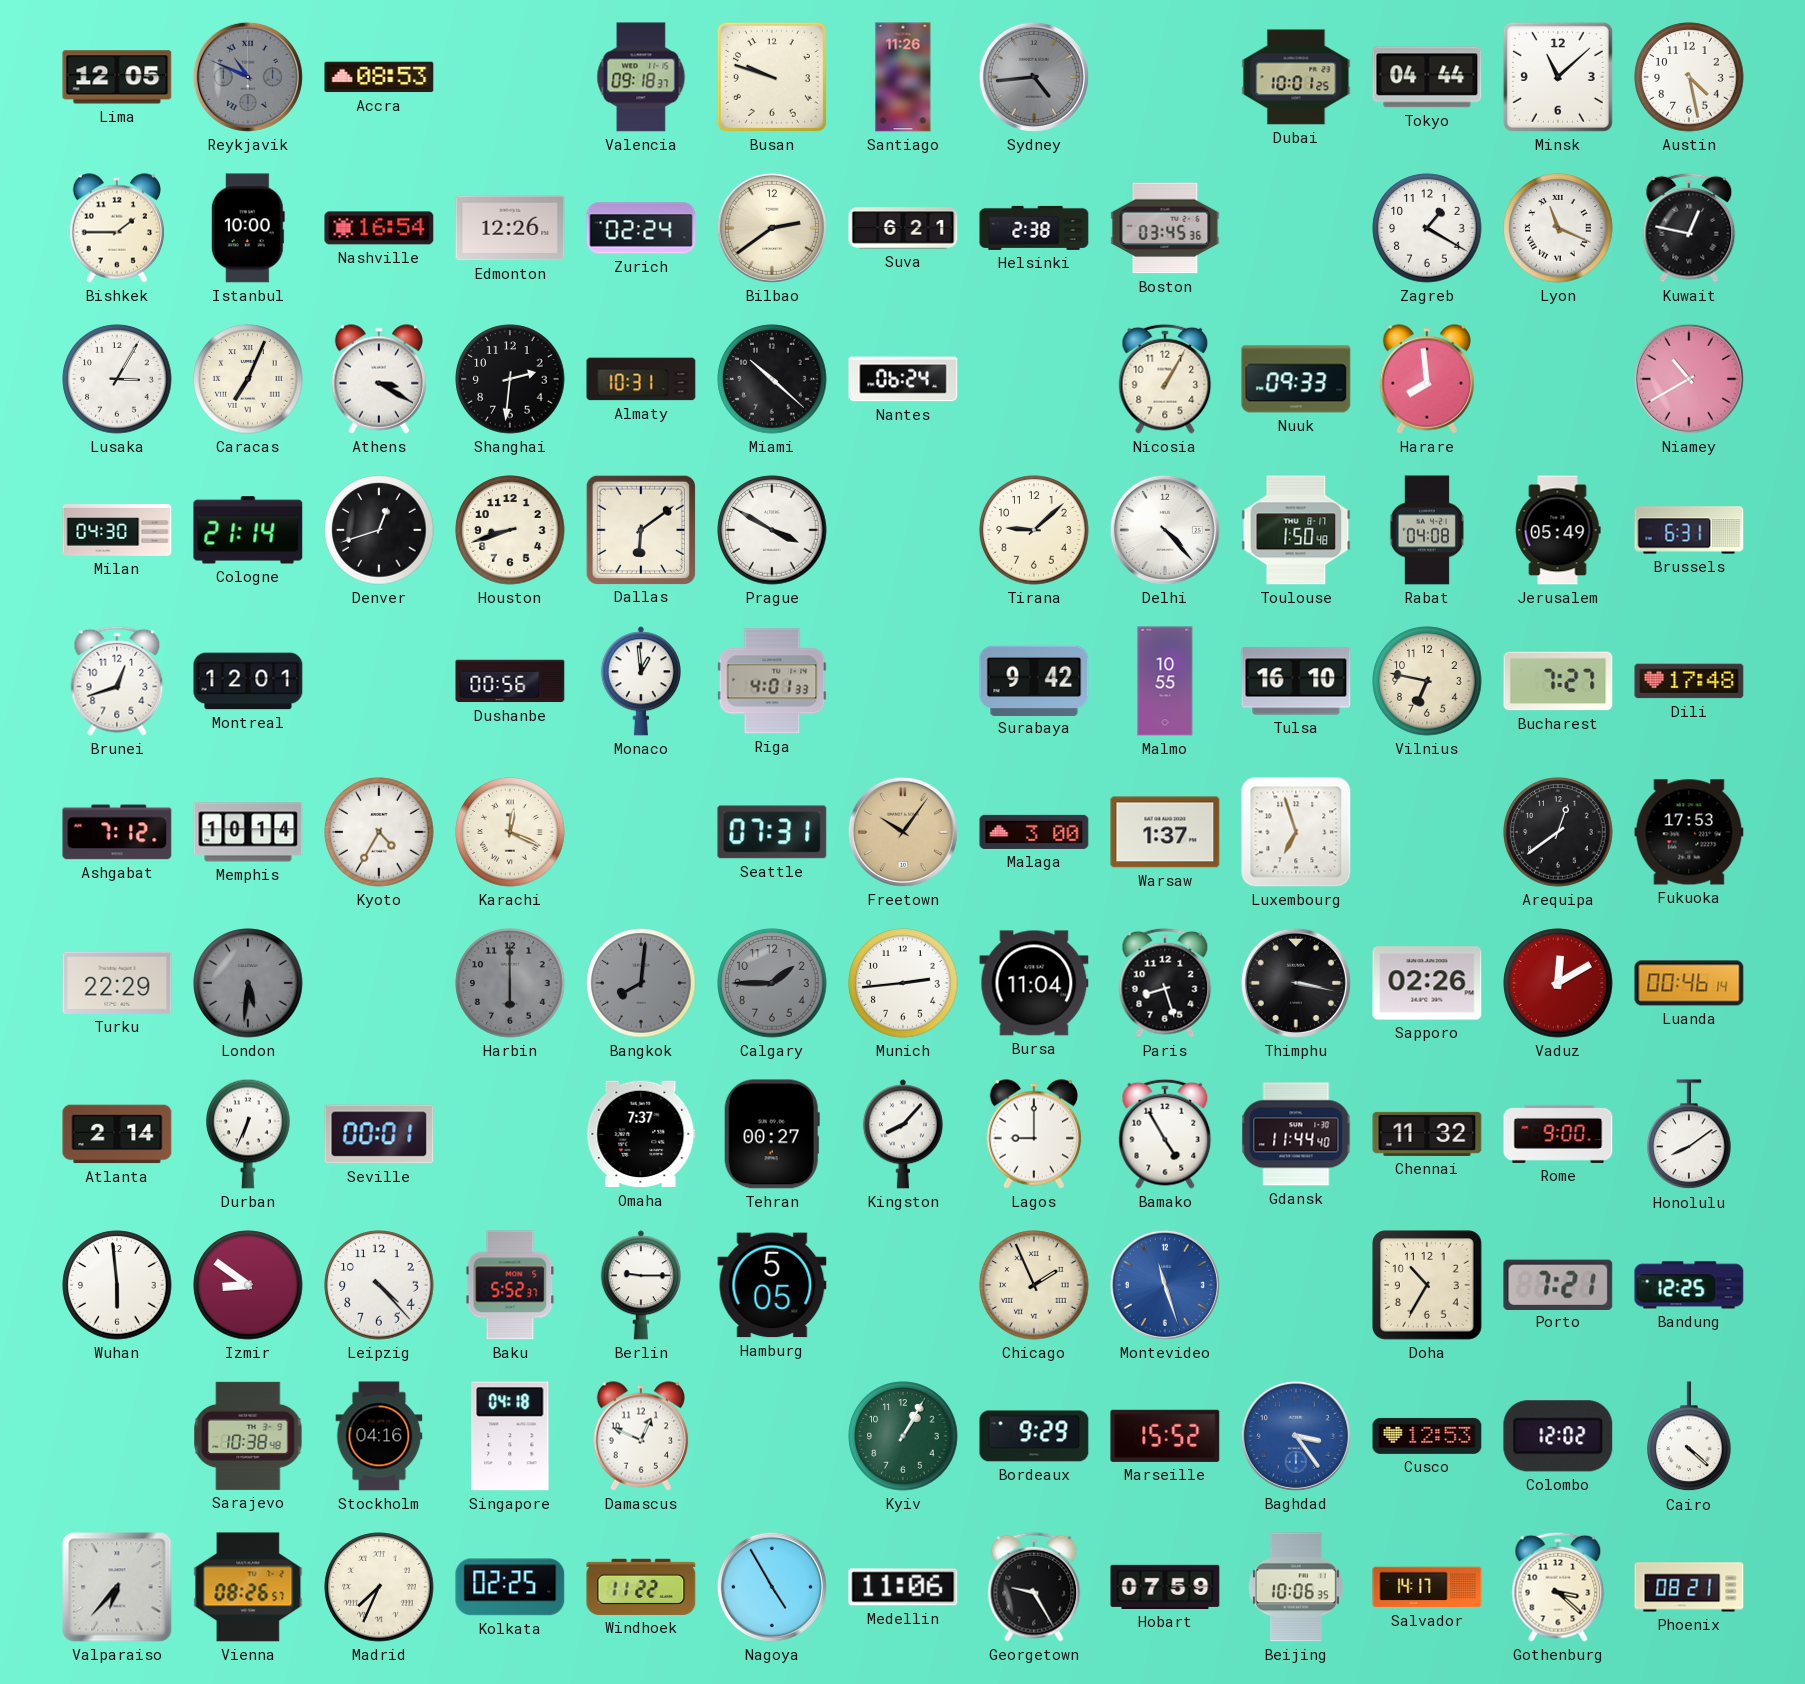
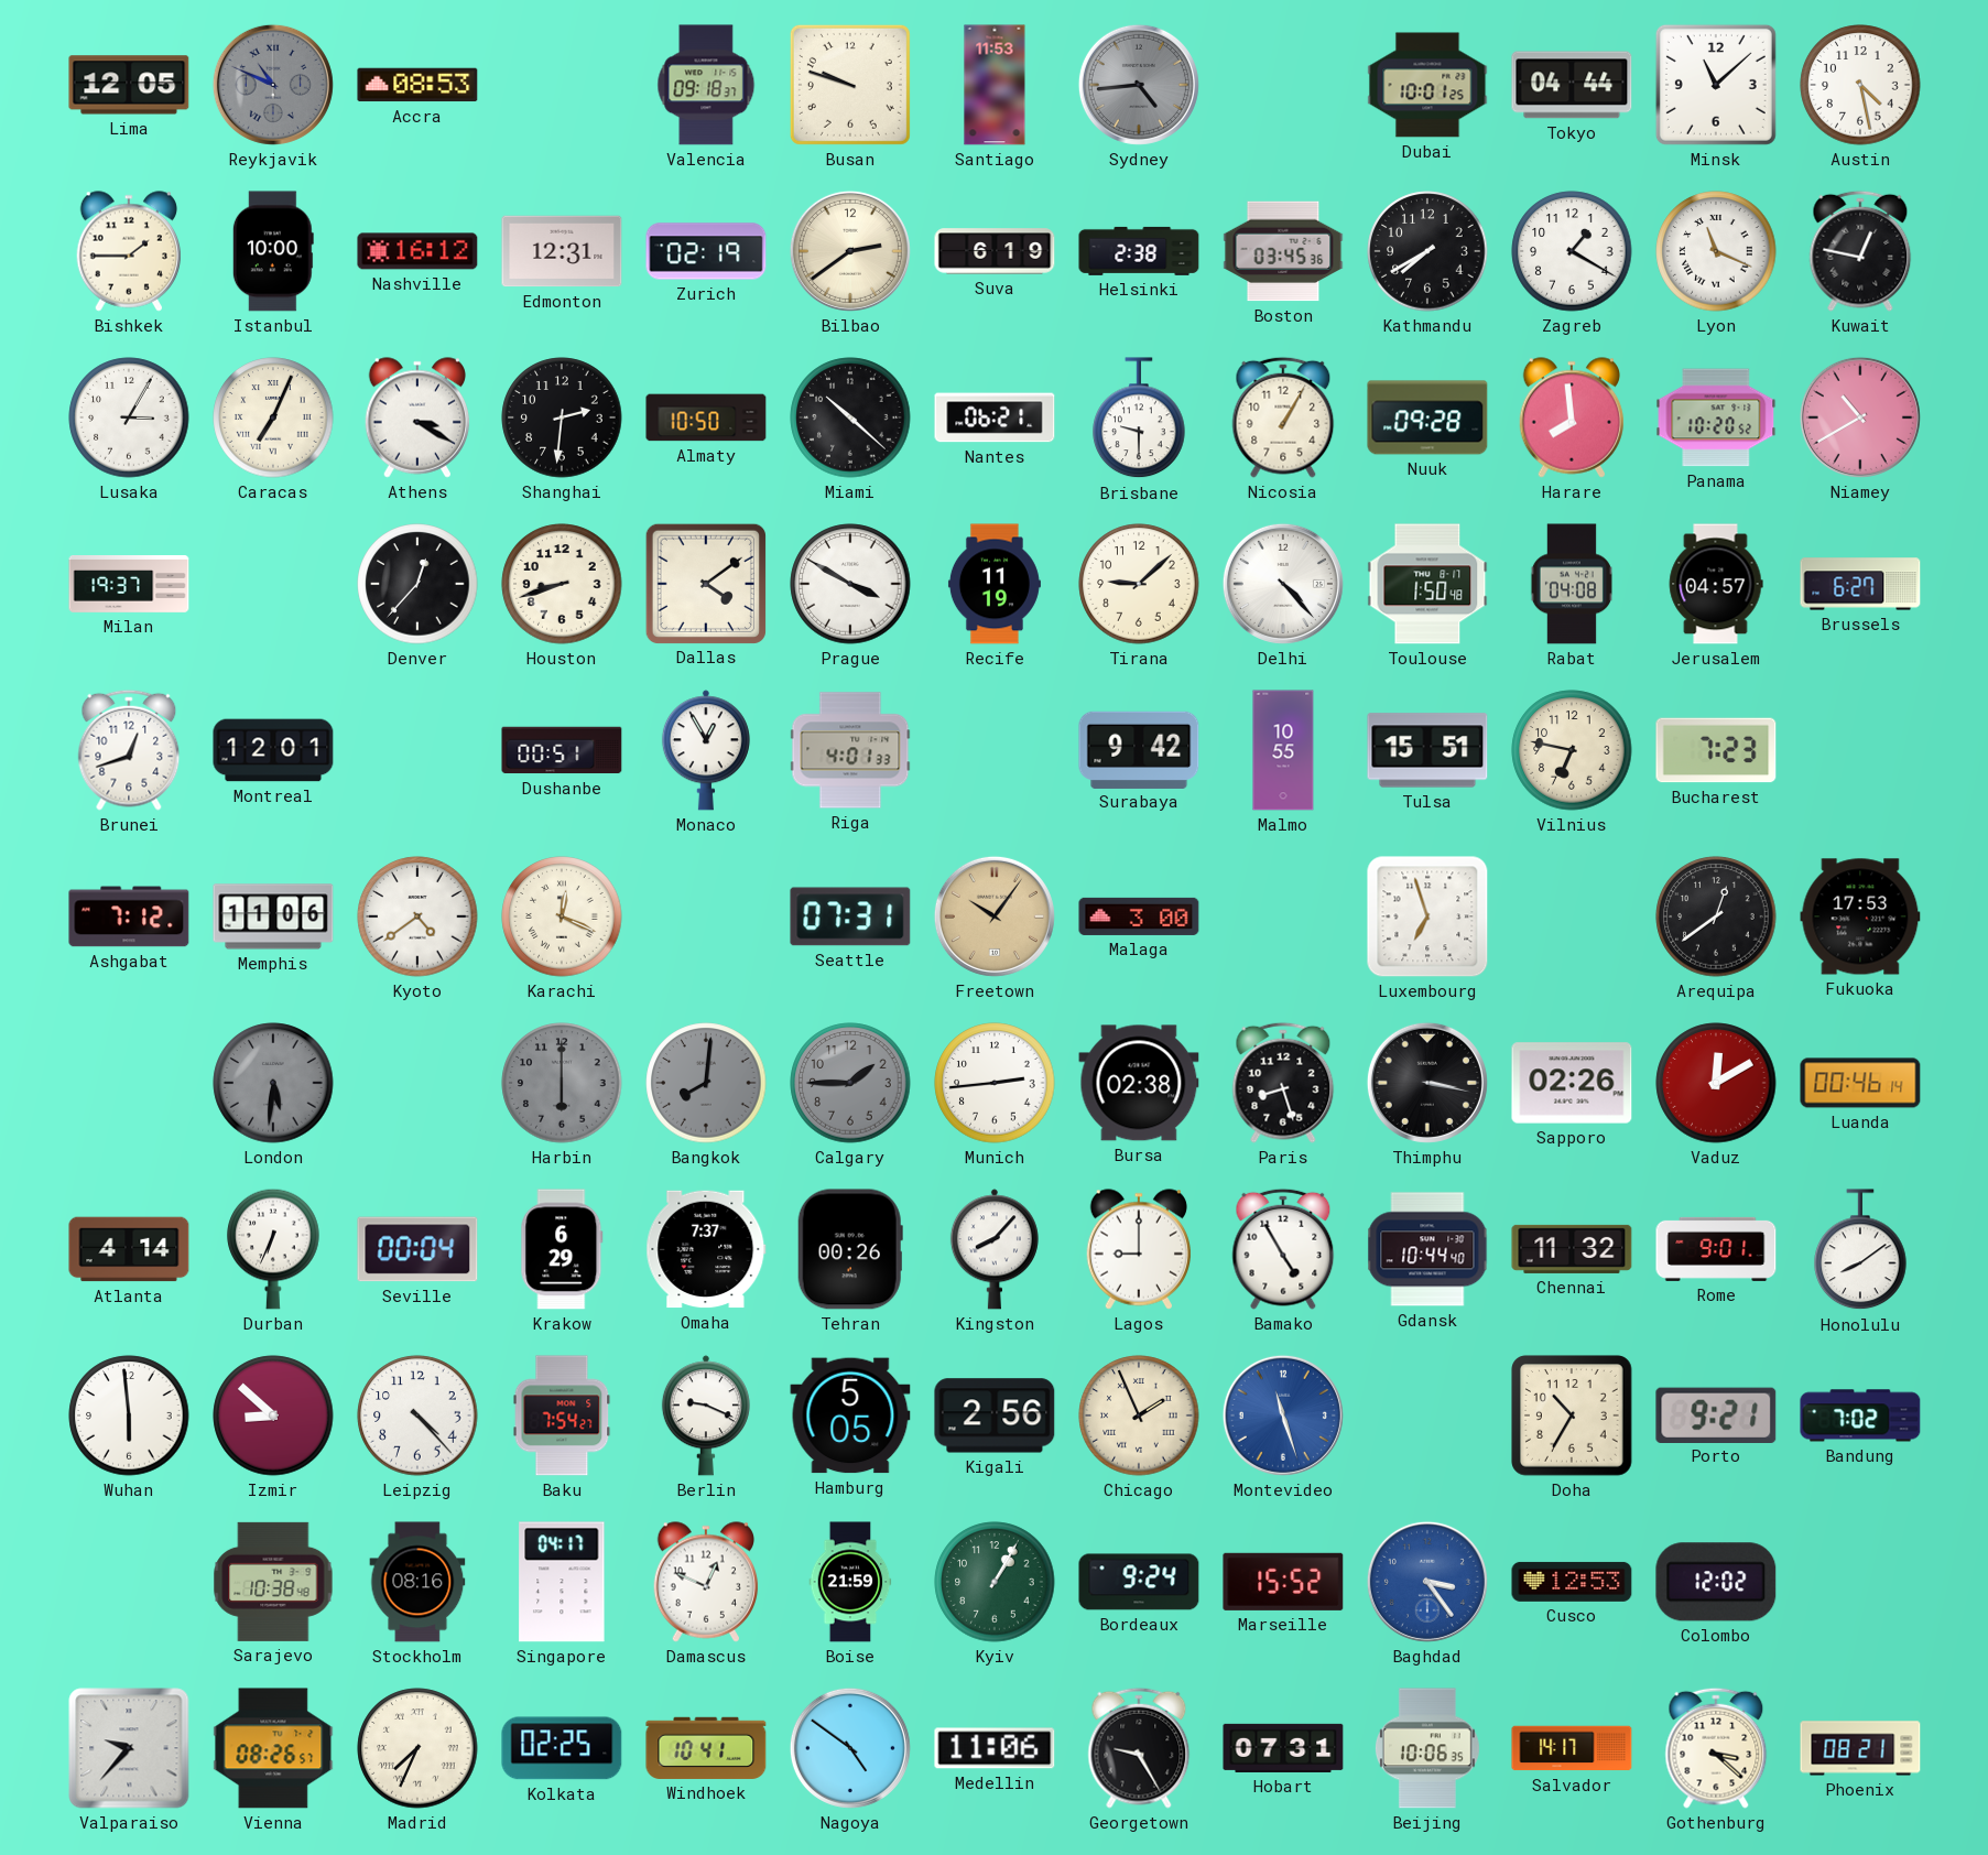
Santiago: 11:26 -> 11:53 (995, 85)
Nashville: 16:54 -> 16:12 (417, 251)
Edmonton: 12:26 -> 12:31 (562, 251)
Zurich: 02:24 -> 02:19 (706, 251)
Suva: 6:21 -> 6:19 (995, 251)
Kathmandu: none -> 7:40 (1427, 251)
Almaty: 10:31 -> 10:50 (706, 417)
Nantes: 06:24 -> 06:21 (995, 417)
Brisbane: none -> 9:30 (1139, 419)
Nuuk: 09:33 -> 09:28 (1427, 417)
Panama: none -> 10:20 (1716, 417)
Milan: 04:30 -> 19:37 (129, 585)
Cologne: 21:14 -> none (248, 530)
Denver: 12:42 -> 12:37 (417, 584)
Dallas: 6:09 -> 4:09 (705, 583)
Recife: none -> 11:19 (995, 584)
Jerusalem: 05:49 -> 04:57 (1716, 584)
Brussels: 6:31 -> 6:27 (1860, 584)
Dushanbe: 00:56 -> 00:51 (562, 750)
Monaco: 12:59 -> 12:55 (706, 750)
Tulsa: 16:10 -> 15:51 (1427, 750)
Bucharest: 7:27 -> 7:23 (1716, 750)
Dili: 17:48 -> none (1689, 681)
Memphis: 10:14 -> 11:06 (273, 916)
Kyoto: 4:35 -> 4:39 (417, 916)
Warsaw: 1:37 -> none (1165, 832)
Turku: 22:29 -> none (117, 983)
Bursa: 11:04 -> 02:38 (1139, 1083)
Atlanta: 2:14 -> 4:14 (129, 1249)
Seville: 00:01 -> 00:04 (417, 1249)
Krakow: none -> 6:29 (562, 1249)
Tehran: 00:27 -> 00:26 (850, 1249)
Gdansk: 11:44 -> 10:44 (1427, 1249)
Rome: 9:00 -> 9:01 (1716, 1249)
Izmir: 8:51 -> 8:52 (273, 1415)
Baku: 5:52 -> 7:54 (562, 1415)
Berlin: 9:15 -> 9:19 (706, 1415)
Kigali: none -> 2:56 (995, 1415)
Porto: 7:21 -> 9:21 (1716, 1414)
Bandung: 12:25 -> 7:02 (1860, 1415)
Stockholm: 04:16 -> 08:16 (417, 1582)
Singapore: 04:18 -> 04:17 (562, 1582)
Boise: none -> 21:59 (850, 1582)
Bordeaux: 9:29 -> 9:24 (1139, 1582)
Cairo: 4:22 -> none (1689, 1437)
Valparaiso: 6:37 -> 9:37 (129, 1748)
Windhoek: 11:22 -> 10:41 (706, 1748)
Nagoya: 4:55 -> 4:51 (850, 1748)
Hobart: 07:59 -> 07:31 (1283, 1748)
